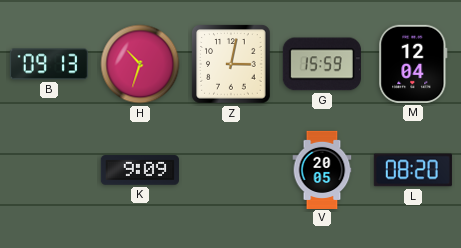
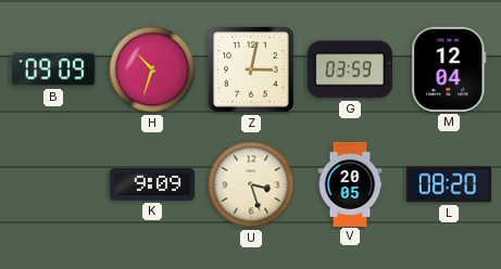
B: 09:13 -> 09:09 (53, 69)
G: 15:59 -> 03:59 (350, 69)
U: none -> 3:27 (251, 184)
